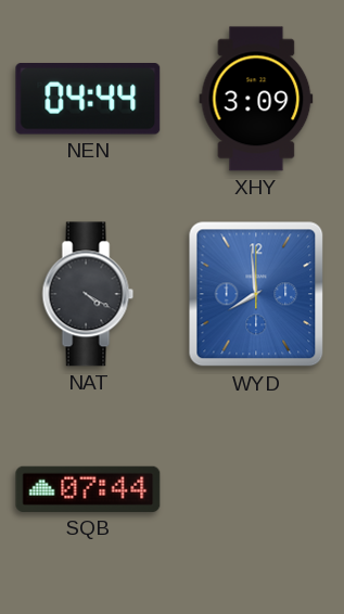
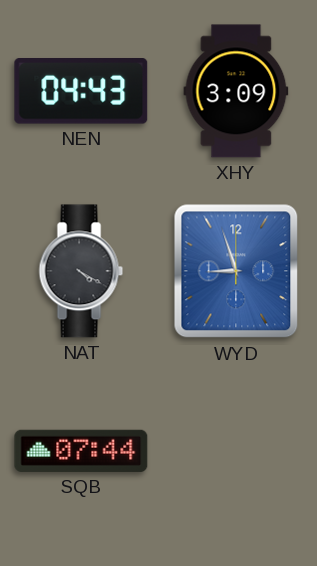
NEN: 04:44 -> 04:43 (81, 92)
WYD: 7:59 -> 8:57 (236, 271)
